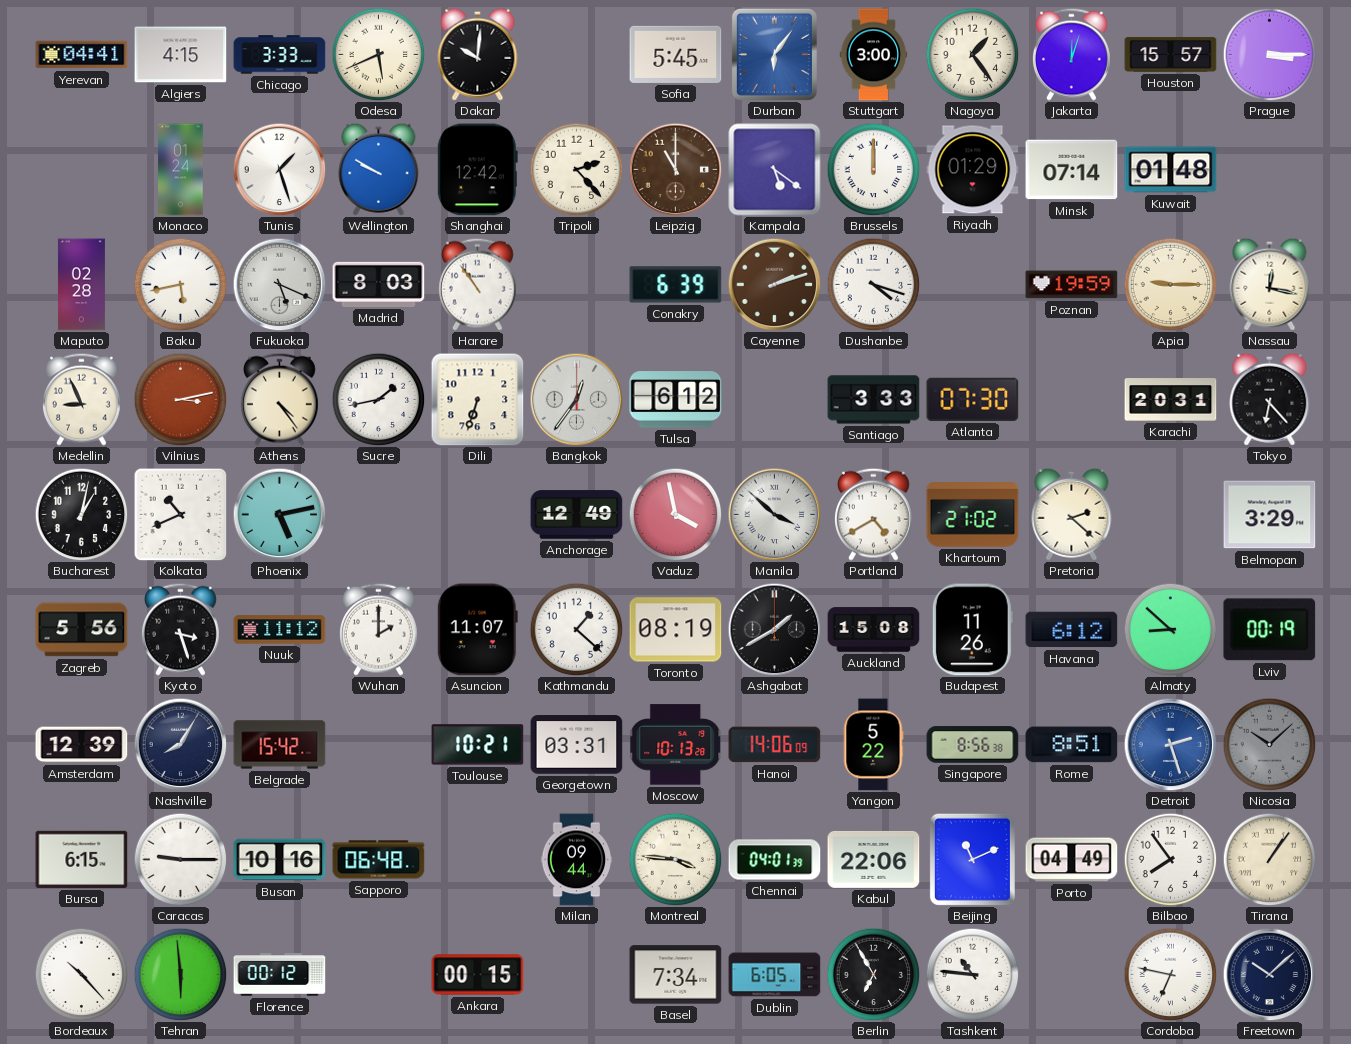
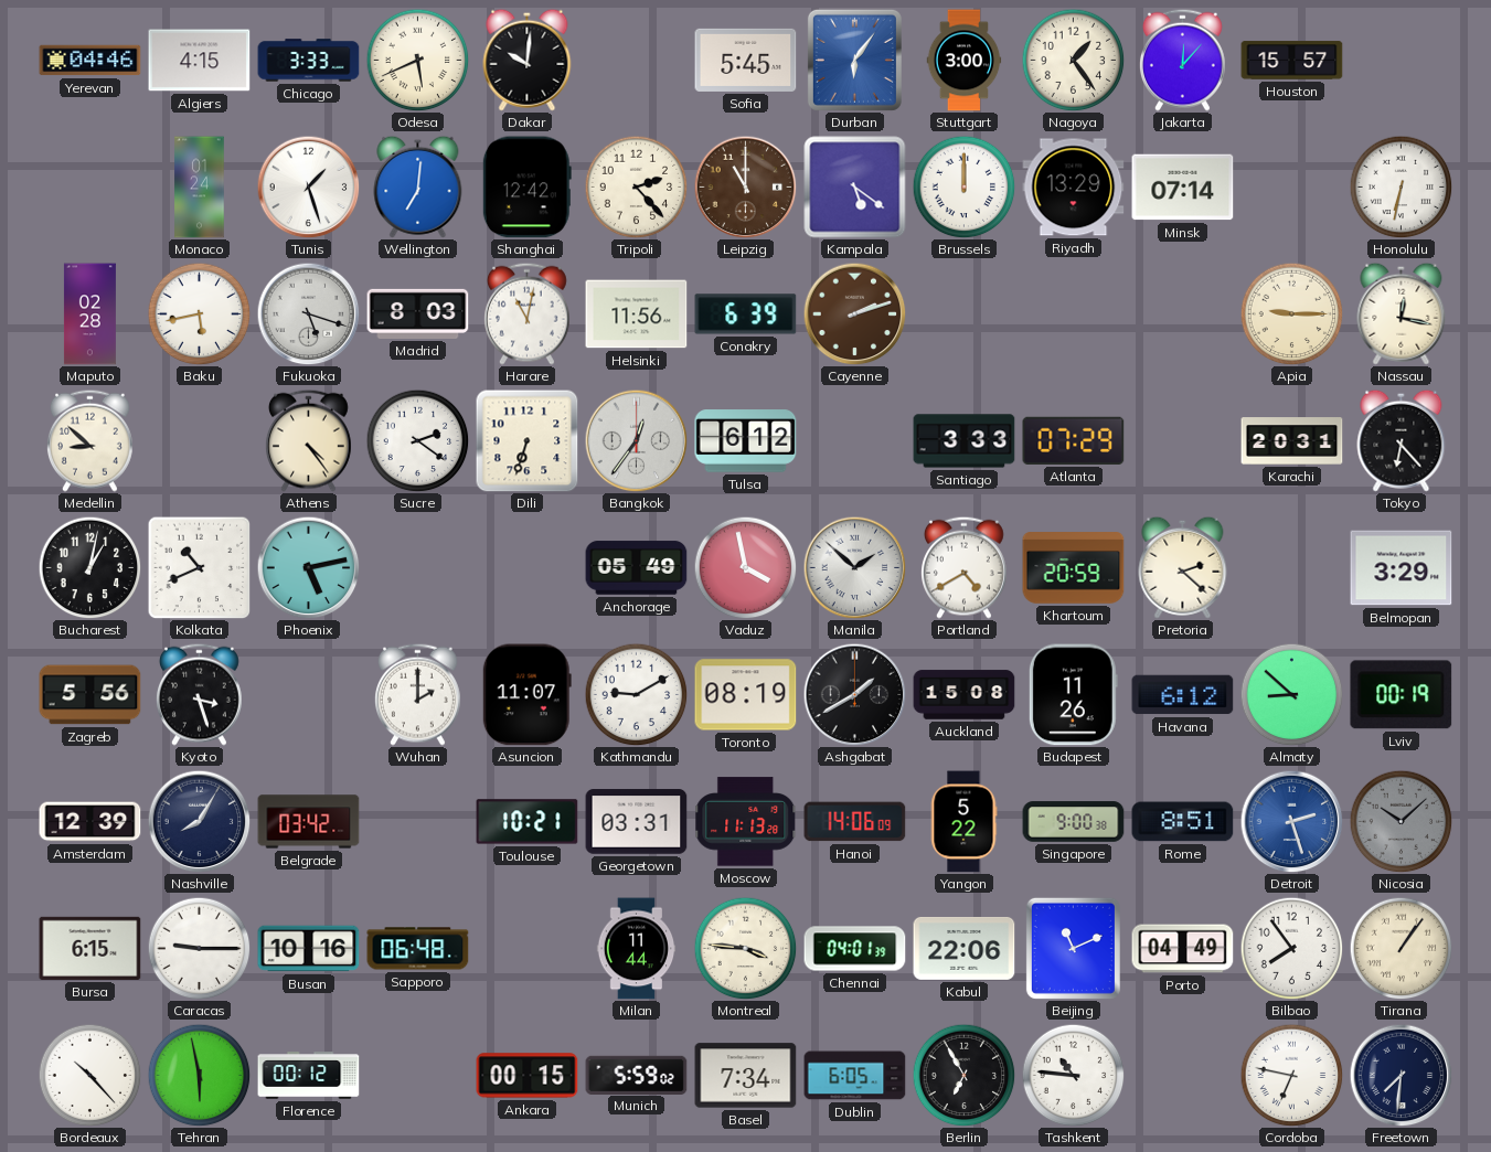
Yerevan: 04:41 -> 04:46 (90, 61)
Jakarta: 12:03 -> 12:07 (1182, 60)
Prague: 3:15 -> none (1269, 54)
Wellington: 9:50 -> 7:01 (418, 186)
Riyadh: 01:29 -> 13:29 (1074, 188)
Kuwait: 01:48 -> none (1171, 170)
Honolulu: none -> 6:32 (1401, 186)
Fukuoka: 5:19 -> 5:18 (308, 313)
Harare: 10:54 -> 11:02 (526, 313)
Helsinki: none -> 11:56 (637, 314)
Dushanbe: 4:18 -> none (873, 284)
Poznan: 19:59 -> none (1072, 285)
Medellin: 8:56 -> 8:52 (89, 440)
Vilnius: 3:13 -> none (180, 399)
Sucre: 1:43 -> 2:21 (417, 440)
Atlanta: 07:30 -> 07:29 (1074, 440)
Anchorage: 12:49 -> 05:49 (637, 568)
Manila: 3:52 -> 1:52 (854, 567)
Khartoum: 21:02 -> 20:59 (1074, 568)
Nuuk: 11:12 -> none (280, 630)
Kathmandu: 1:22 -> 9:10 (636, 694)
Belgrade: 15:42 -> 03:42 (309, 822)
Moscow: 10:13 -> 11:13 (746, 822)
Singapore: 8:56 -> 9:00 (1074, 822)
Milan: 09:44 -> 11:44 (637, 949)
Tehran: 5:59 -> 5:58 (199, 1075)
Munich: none -> 5:59 (637, 1075)
Freetown: 10:08 -> 7:31 (1401, 1075)
